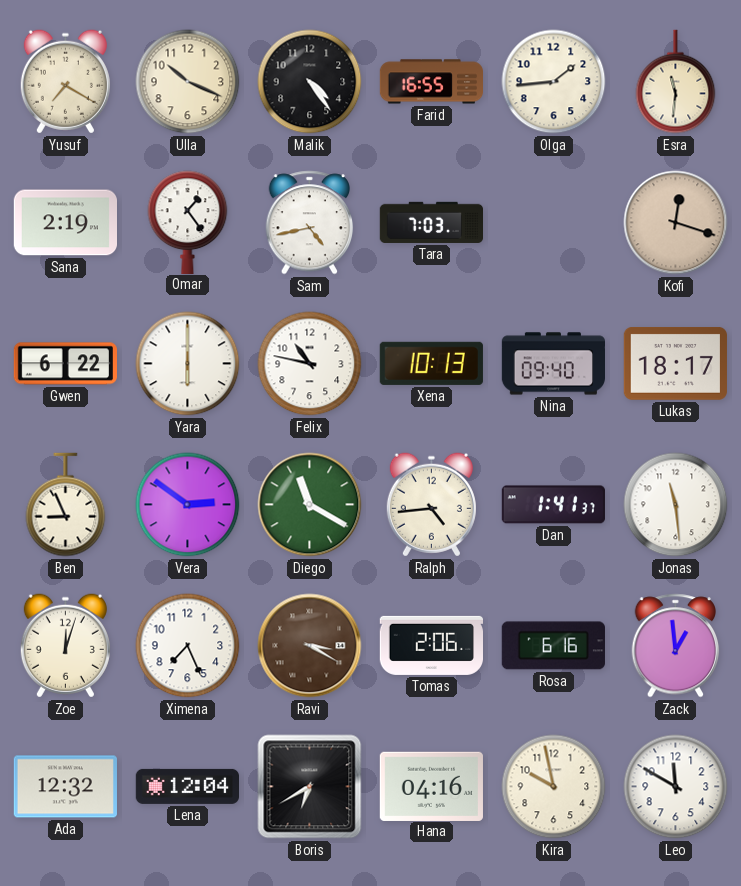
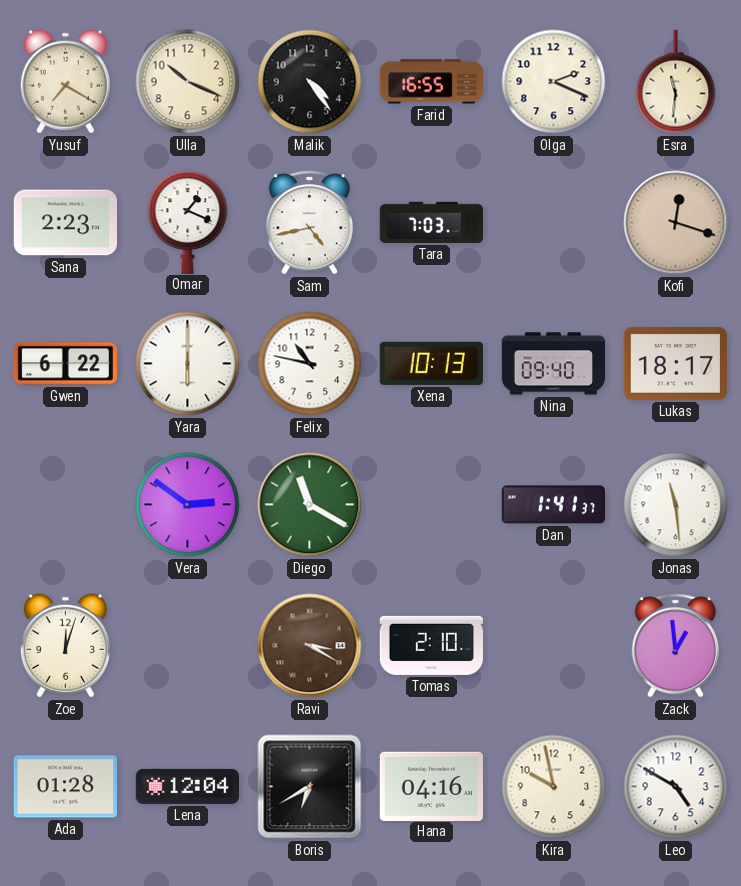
Olga: 1:44 -> 2:19 (554, 82)
Sana: 2:19 -> 2:23 (65, 223)
Omar: 1:24 -> 1:19 (188, 222)
Ben: 8:56 -> none (66, 505)
Ralph: 4:44 -> none (431, 505)
Ximena: 7:26 -> none (188, 646)
Tomas: 2:06 -> 2:10 (431, 645)
Rosa: 6:16 -> none (553, 646)
Ada: 12:32 -> 01:28 (65, 787)
Leo: 11:50 -> 4:50 (676, 787)
